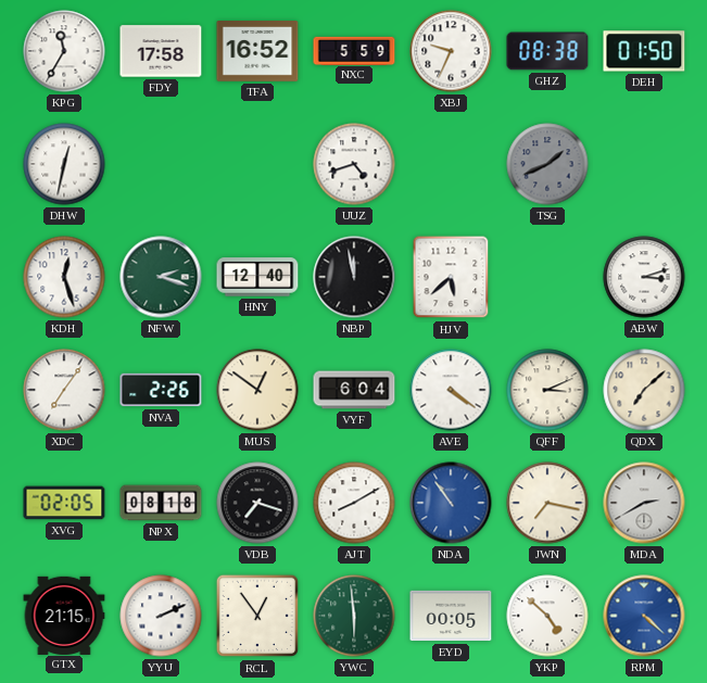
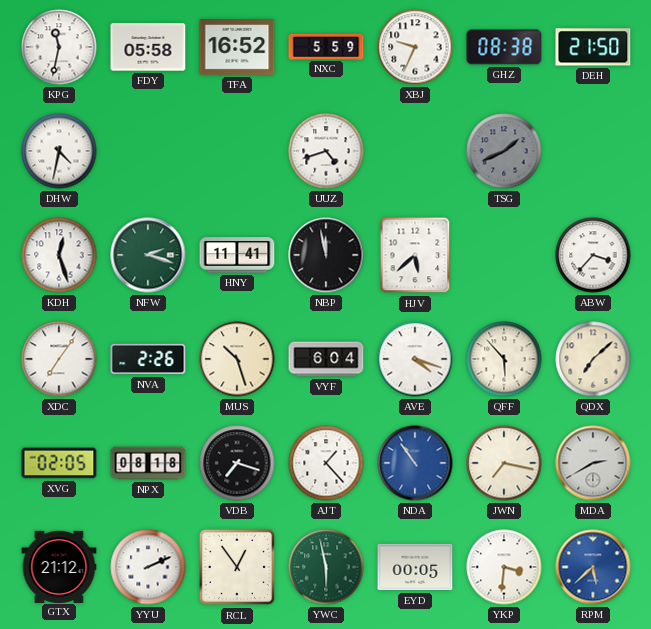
KPG: 11:35 -> 11:32 (59, 47)
FDY: 17:58 -> 05:58 (148, 47)
DEH: 01:50 -> 21:50 (593, 47)
DHW: 12:32 -> 4:32 (59, 151)
HNY: 12:40 -> 11:41 (237, 255)
ABW: 3:12 -> 3:37 (593, 255)
MUS: 12:51 -> 10:27 (237, 359)
AVE: 4:21 -> 4:18 (415, 359)
QFF: 3:11 -> 5:53 (504, 359)
AJT: 8:10 -> 1:23 (326, 463)
GTX: 21:15 -> 21:12 (59, 566)
YWC: 5:59 -> 5:58 (326, 567)
YKP: 4:52 -> 3:31 (504, 567)
RPM: 4:22 -> 5:38 (593, 567)
